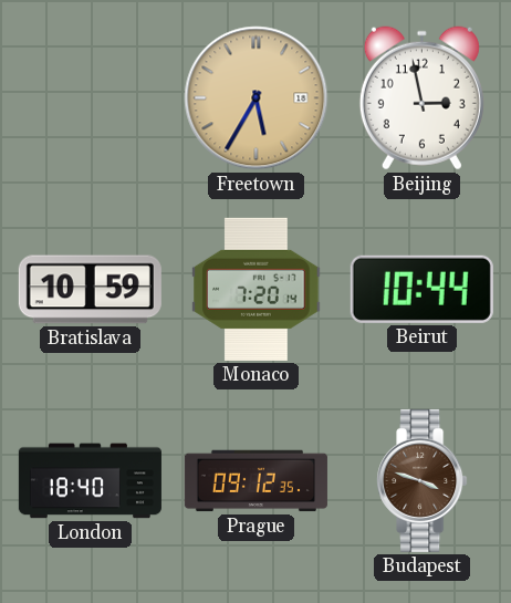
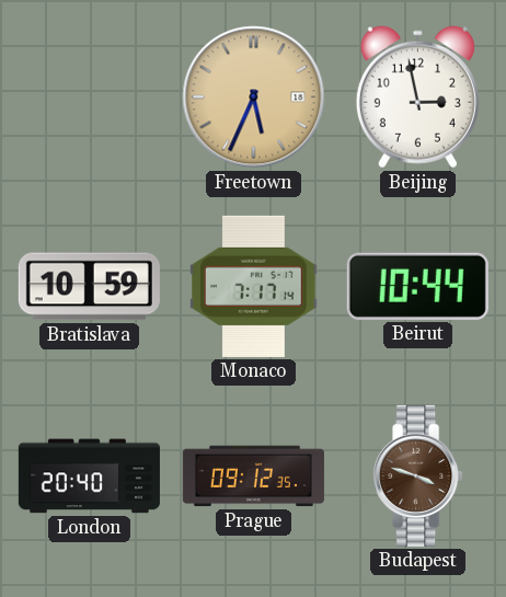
Freetown: 5:35 -> 5:34 (254, 97)
Monaco: 7:20 -> 7:17 (254, 286)
London: 18:40 -> 20:40 (89, 477)
